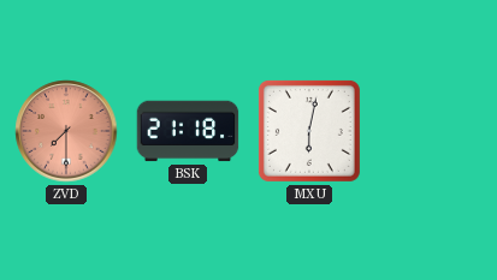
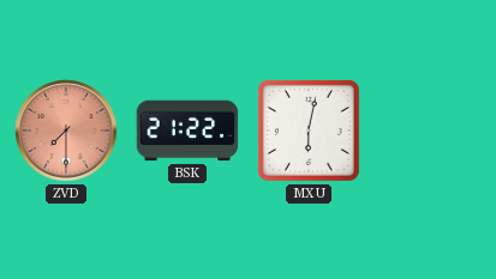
BSK: 21:18 -> 21:22 (187, 131)
